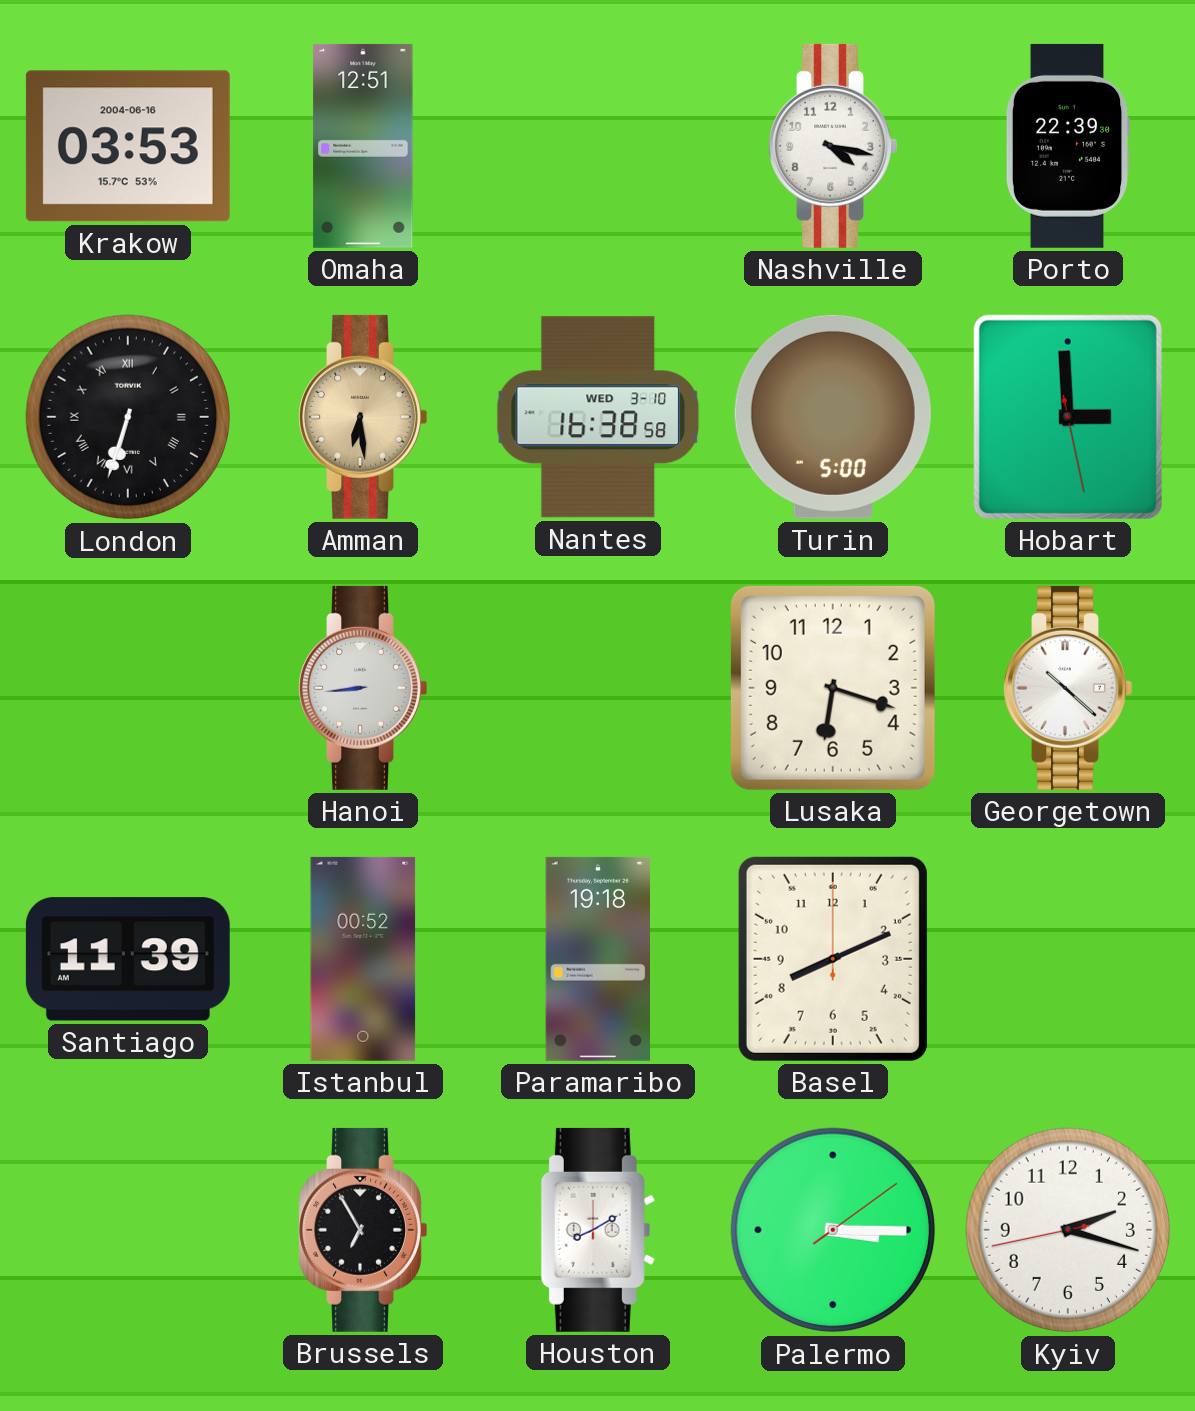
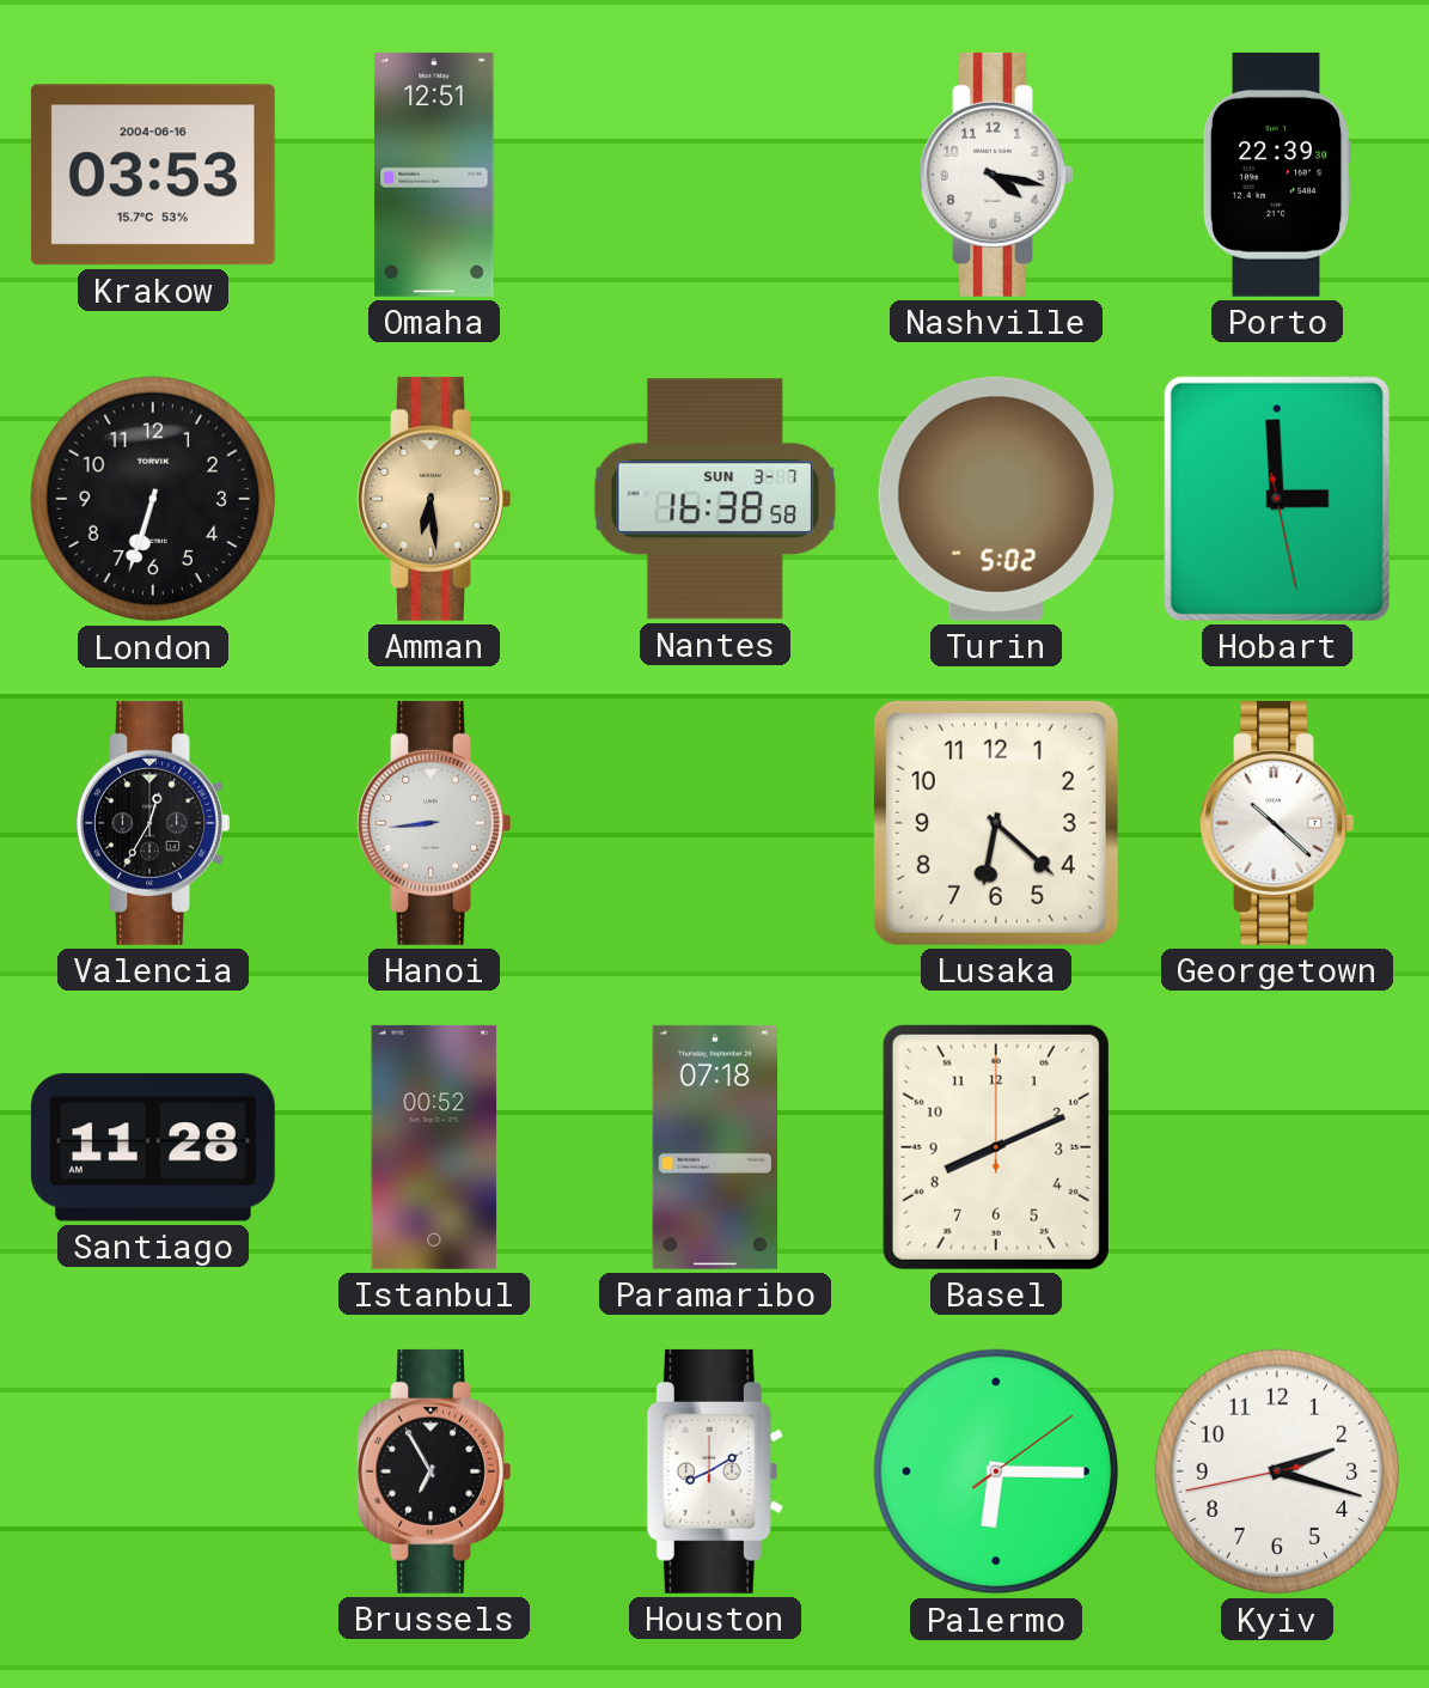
London numerals: Roman -> Arabic (153, 499)
Nantes date: WED 3-10 -> SUN 3-7 (715, 499)
Turin: 5:00 -> 5:02 (996, 499)
Valencia: none -> 12:35 (153, 823)
Lusaka: 6:18 -> 6:22 (996, 823)
Santiago: 11:39 -> 11:28 (153, 1147)
Paramaribo: 19:18 -> 07:18 (714, 1147)
Palermo: 3:15 -> 6:15 (996, 1471)
